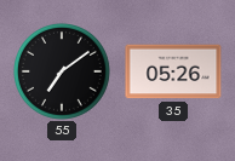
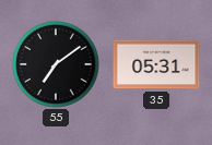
35: 05:26 -> 05:31 (156, 64)
